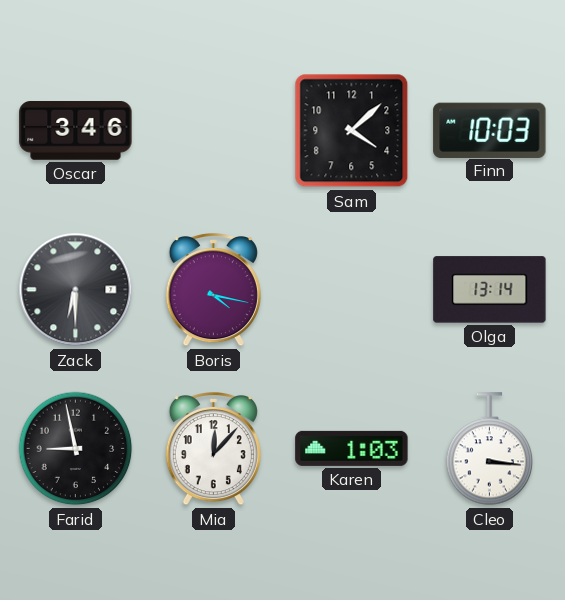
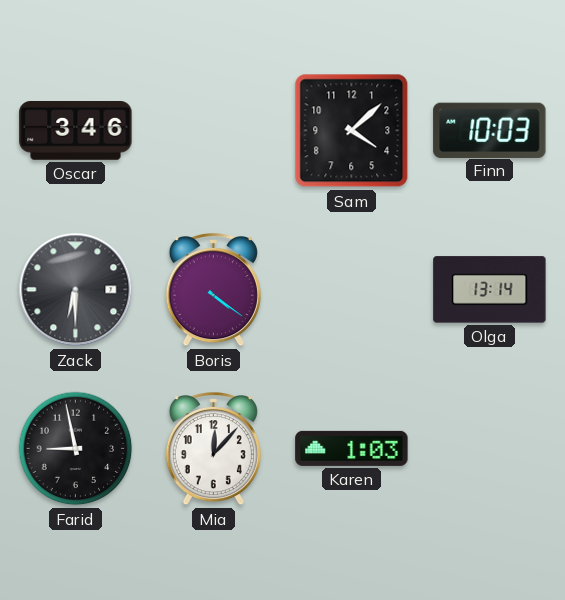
Boris: 4:17 -> 4:21 (213, 291)
Cleo: 3:16 -> none (490, 449)
